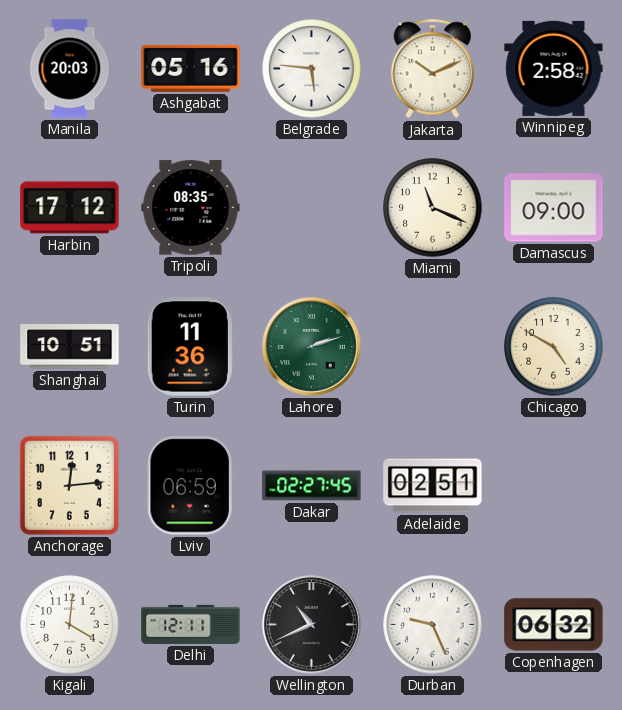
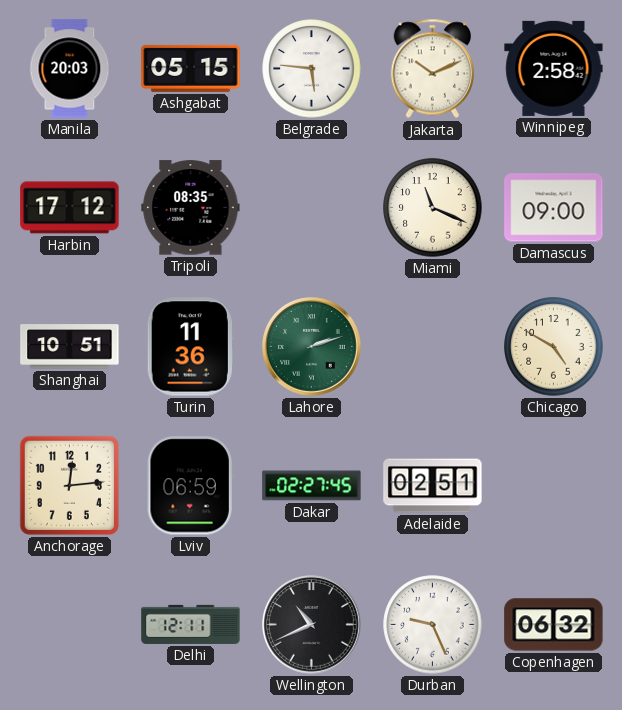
Ashgabat: 05:16 -> 05:15 (191, 68)
Kigali: 4:01 -> none (70, 625)
